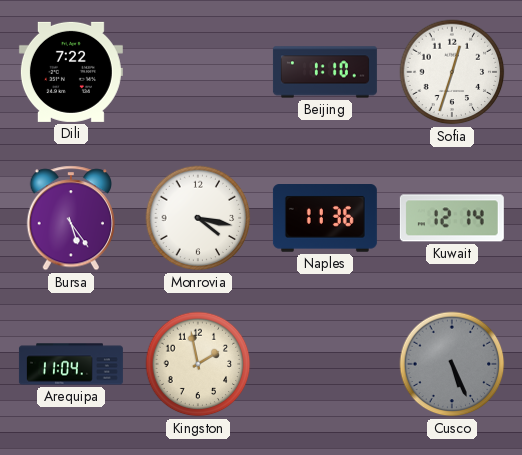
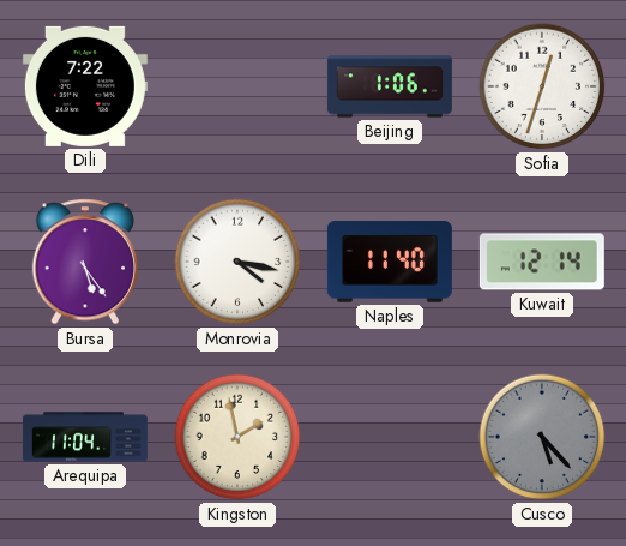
Beijing: 1:10 -> 1:06 (390, 86)
Naples: 11:36 -> 11:40 (390, 263)
Cusco: 5:26 -> 5:23 (542, 437)
